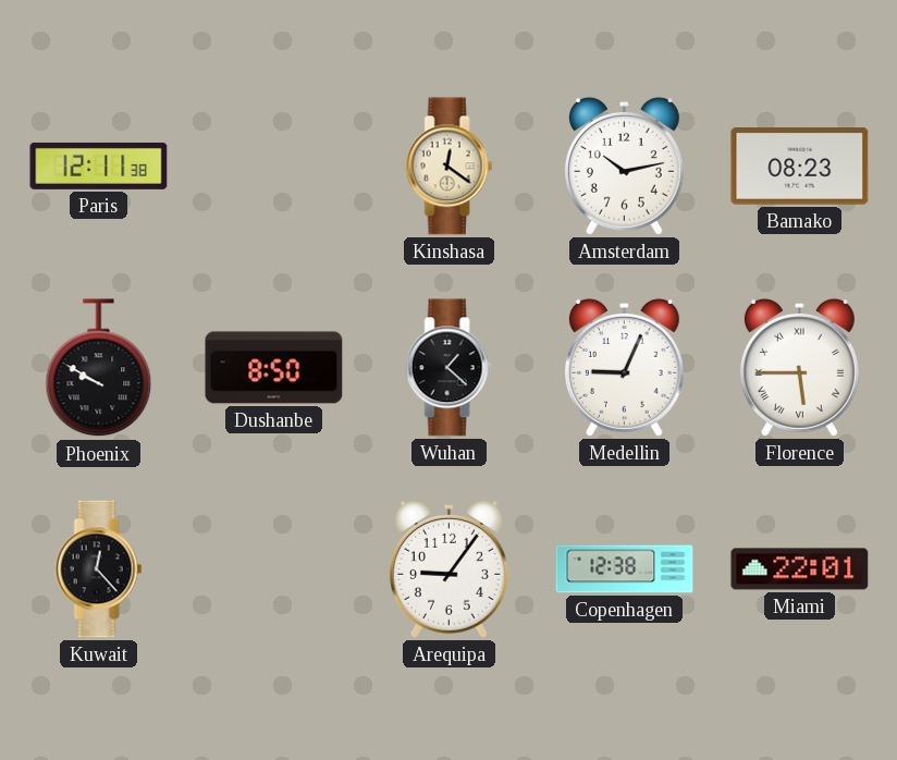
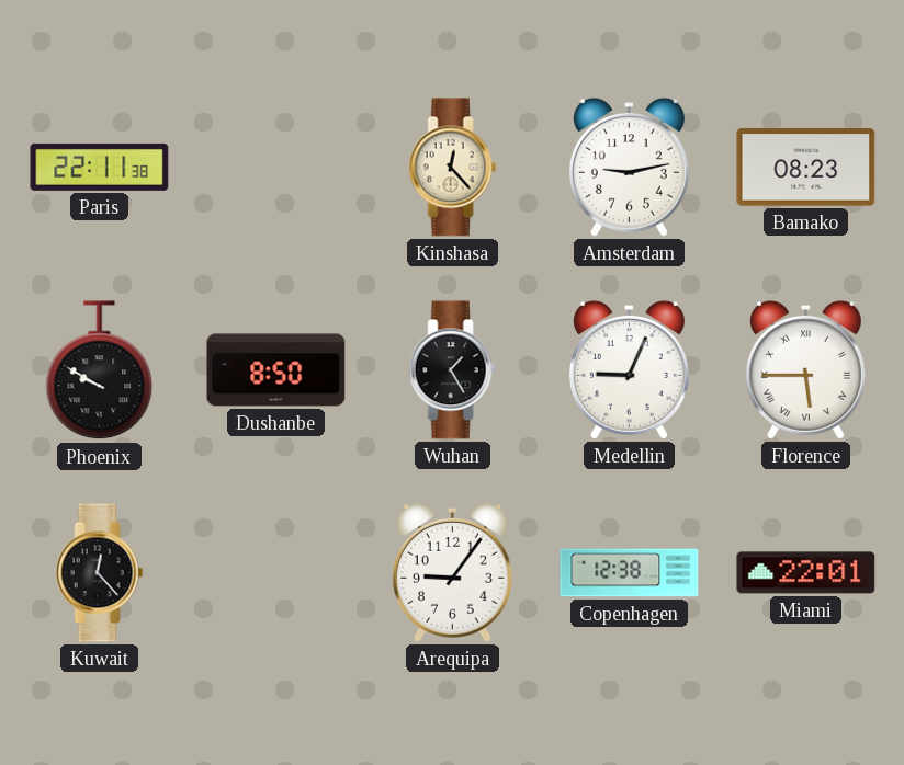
Paris: 12:11 -> 22:11 (100, 167)
Kinshasa: 12:21 -> 12:23 (453, 168)
Amsterdam: 10:13 -> 9:13 (629, 167)
Wuhan: 1:22 -> 1:25 (453, 370)
